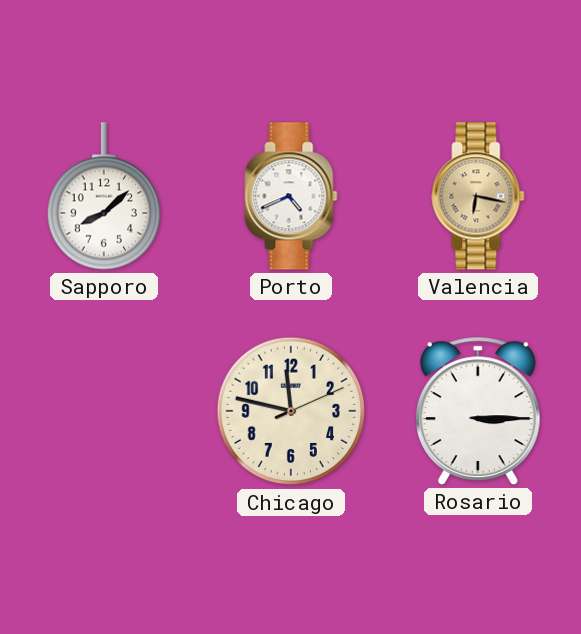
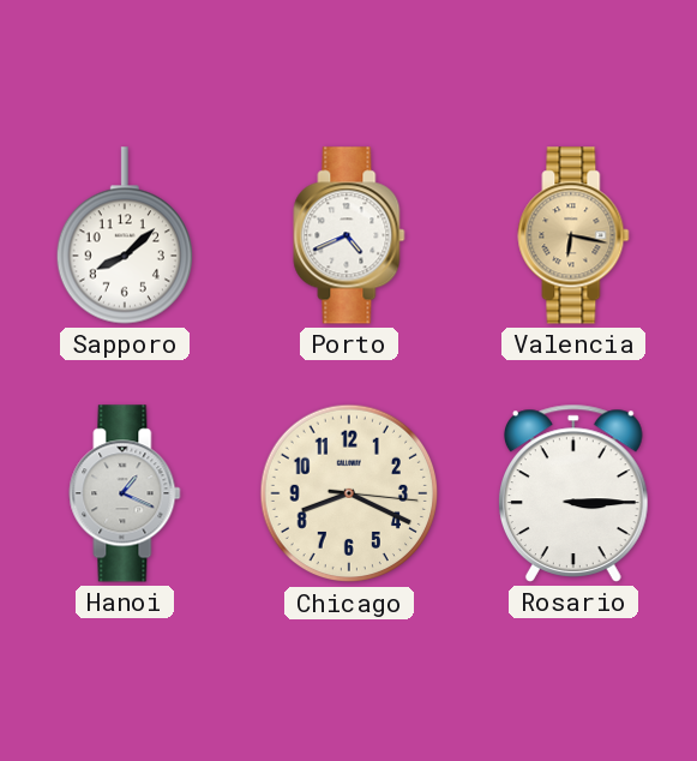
Hanoi: none -> 1:19 (125, 493)
Chicago: 11:47 -> 8:19 (349, 493)
